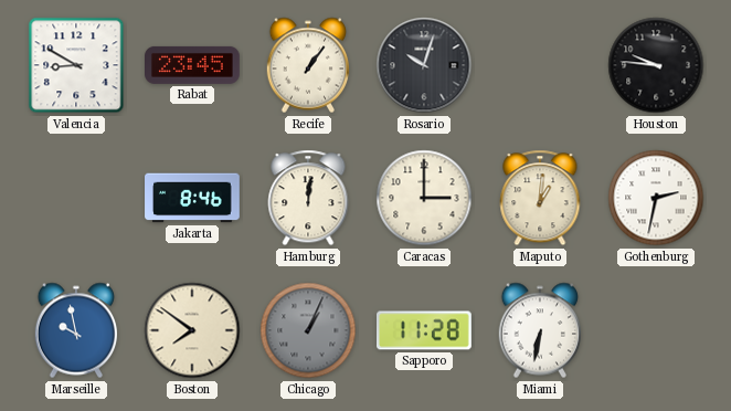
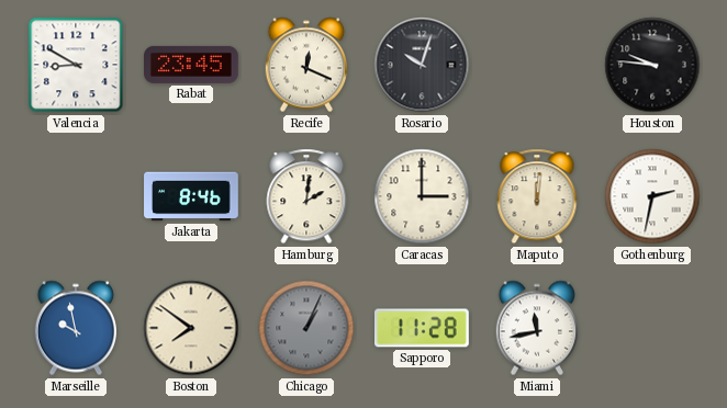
Recife: 1:06 -> 12:19 (305, 65)
Hamburg: 12:01 -> 2:01 (306, 196)
Maputo: 1:01 -> 12:01 (537, 196)
Miami: 6:32 -> 11:43 (536, 328)
